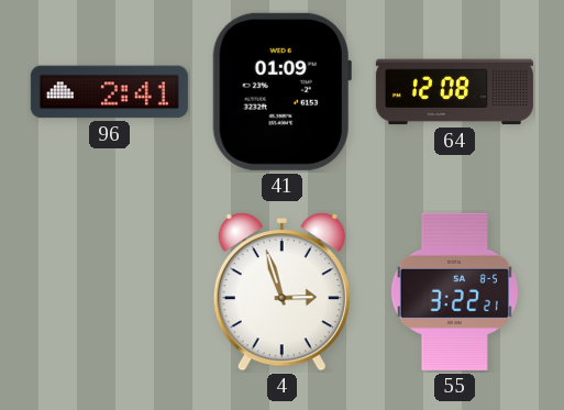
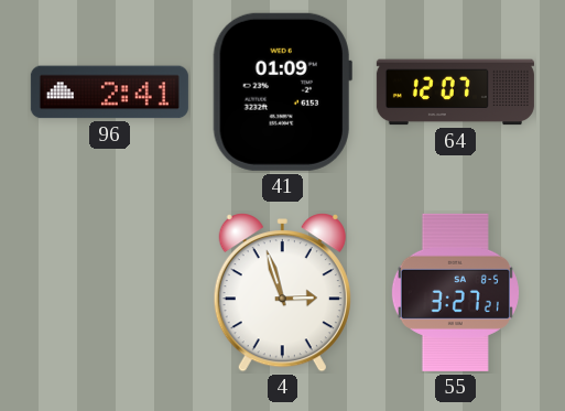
64: 12:08 -> 12:07 (455, 93)
55: 3:22 -> 3:27 (455, 292)
